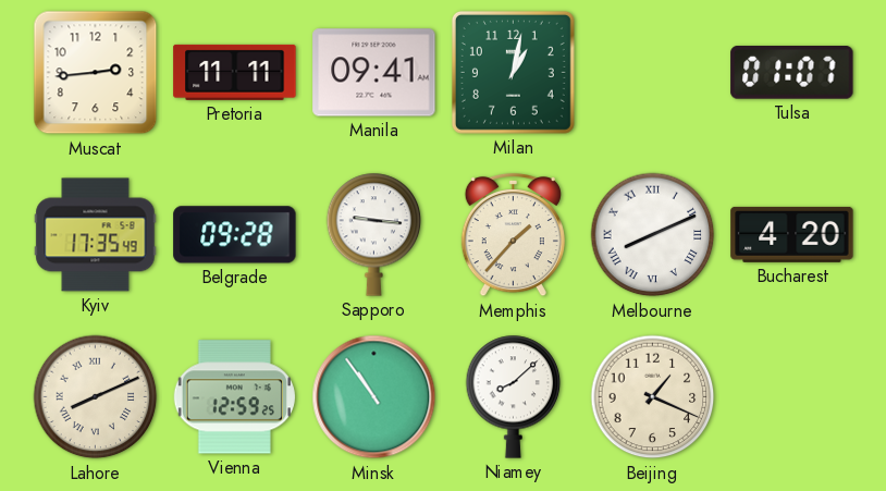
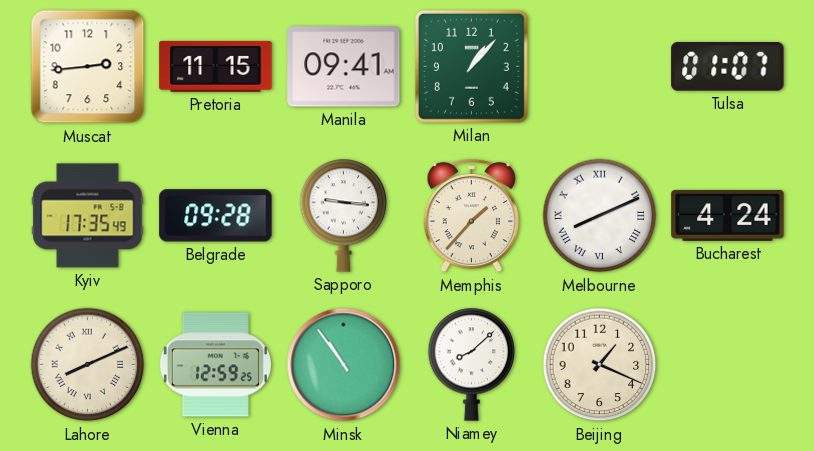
Pretoria: 11:11 -> 11:15 (216, 66)
Milan: 1:02 -> 1:07 (471, 66)
Bucharest: 4:20 -> 4:24 (728, 215)
